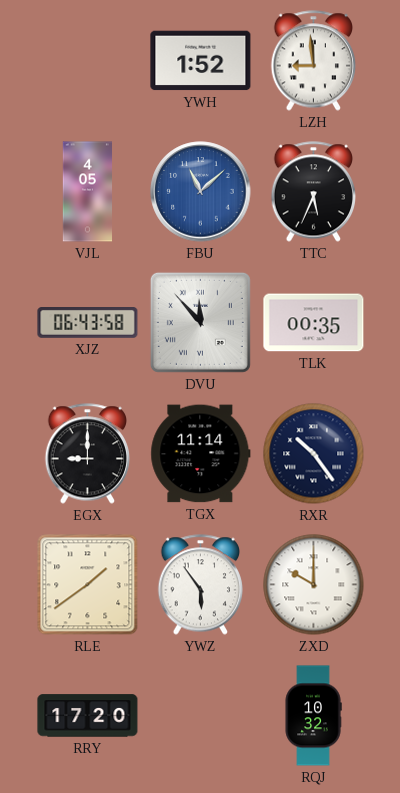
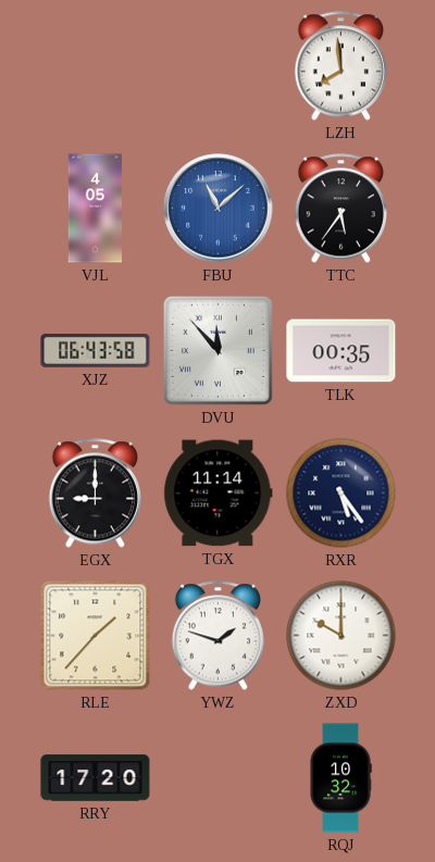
YWH: 1:52 -> none (201, 61)
LZH: 8:59 -> 7:59 (340, 66)
TTC: 5:34 -> 5:36 (340, 209)
RXR: 10:24 -> 5:24 (341, 494)
RLE: 1:39 -> 1:37 (96, 636)
YWZ: 5:54 -> 1:48 (217, 636)
